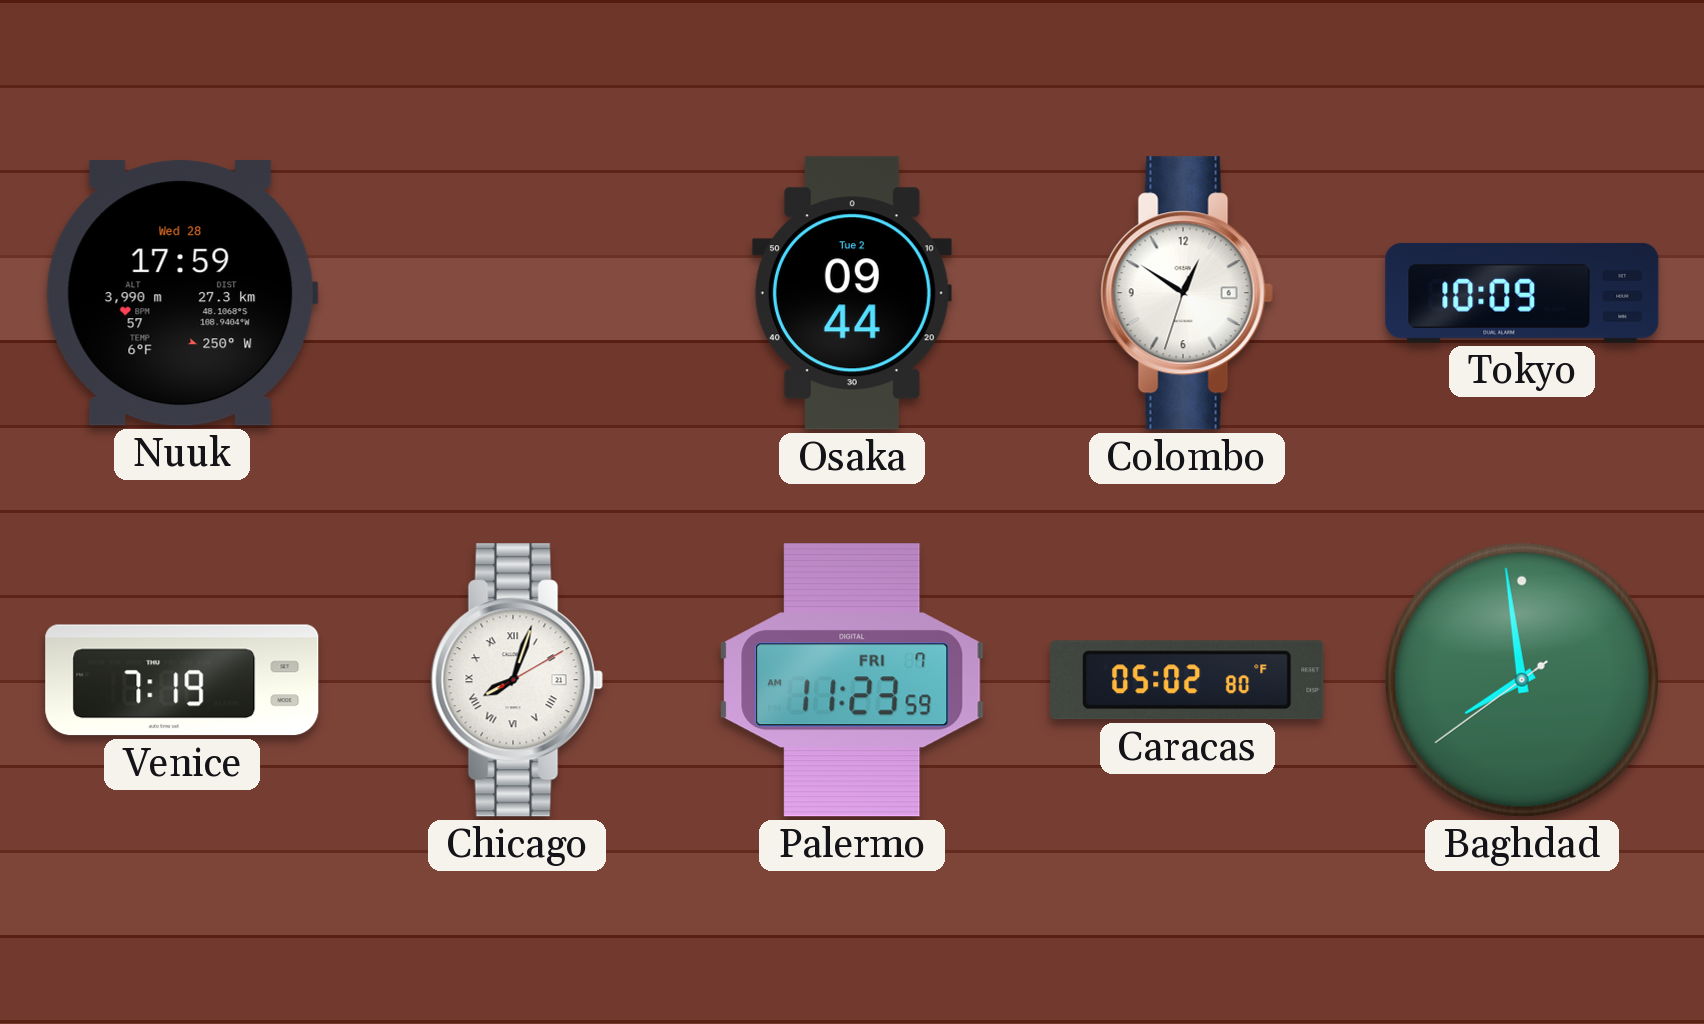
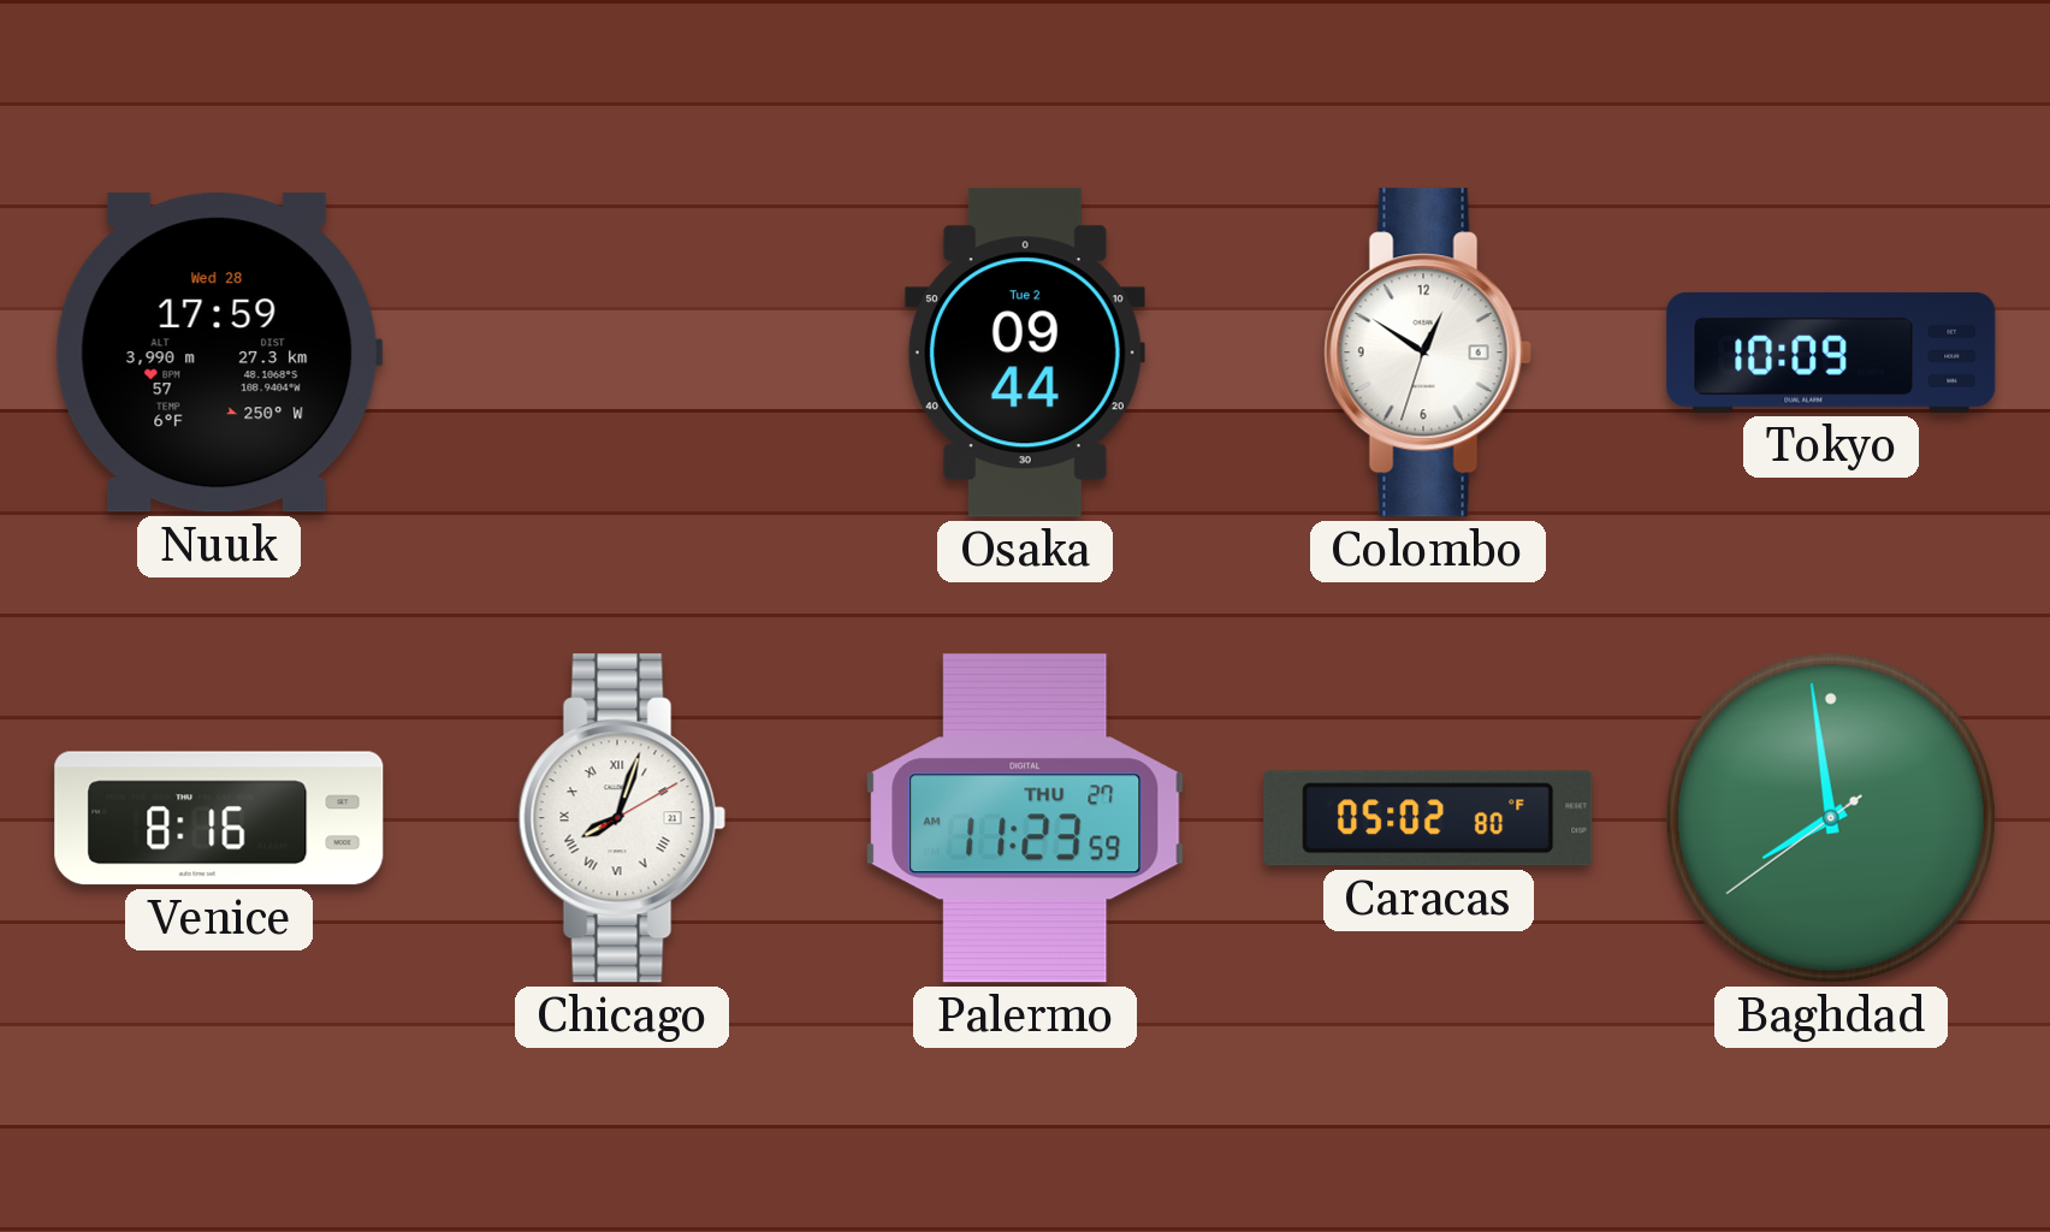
Venice: 7:19 -> 8:16 (219, 818)
Palermo date: FRI 7 -> THU 27 (1025, 818)
